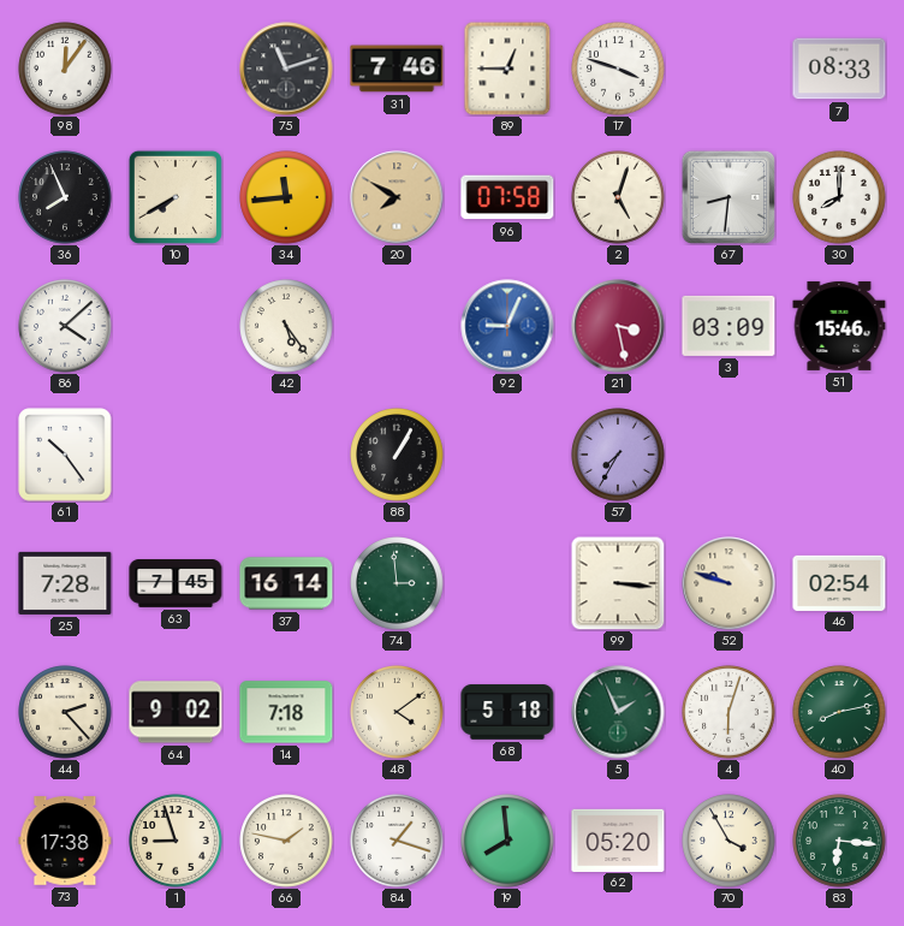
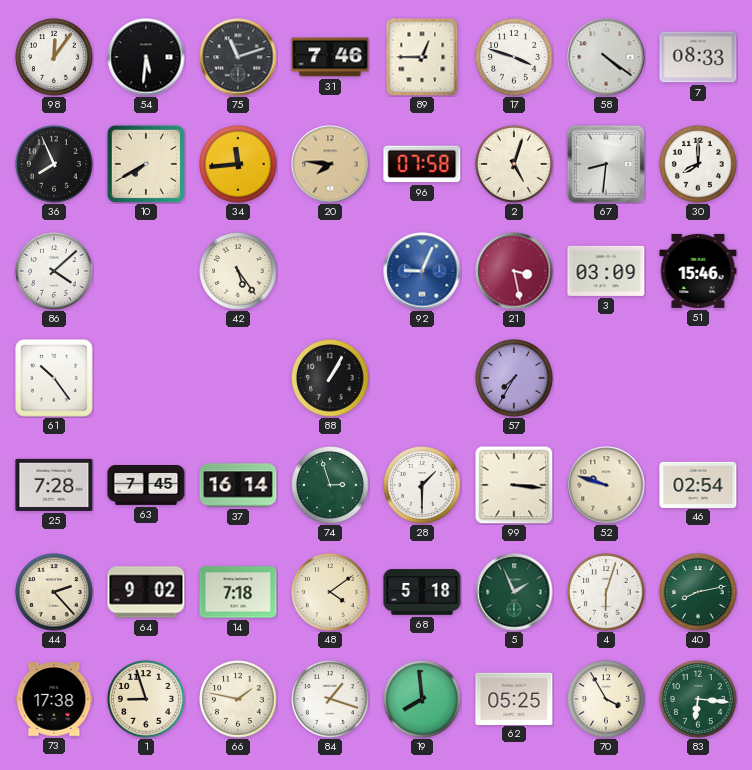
54: none -> 5:31 (146, 57)
58: none -> 4:21 (606, 57)
20: 7:50 -> 7:46 (330, 164)
74: 2:59 -> 2:57 (330, 485)
28: none -> 1:30 (422, 485)
62: 05:20 -> 05:25 (514, 698)
